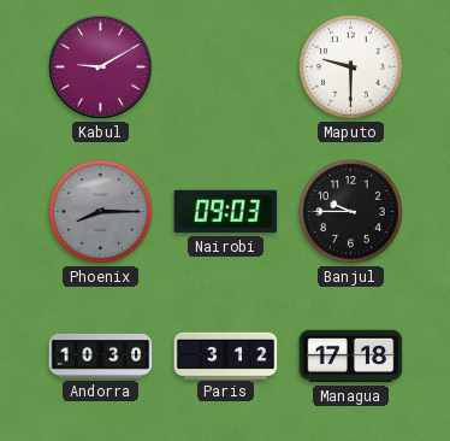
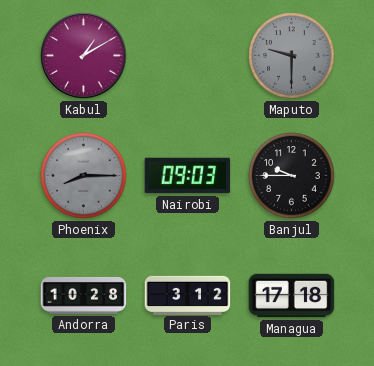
Kabul: 9:10 -> 1:10 (84, 56)
Maputo dial: white -> grey (292, 56)
Andorra: 10:30 -> 10:28 (84, 295)
